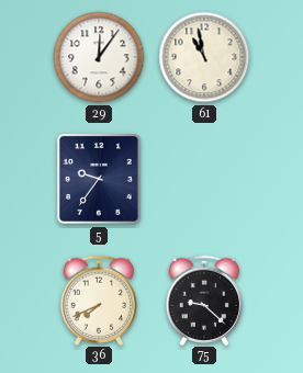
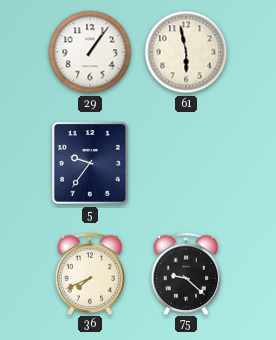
29: 12:06 -> 1:06 (90, 52)
61: 10:58 -> 5:58 (186, 52)
